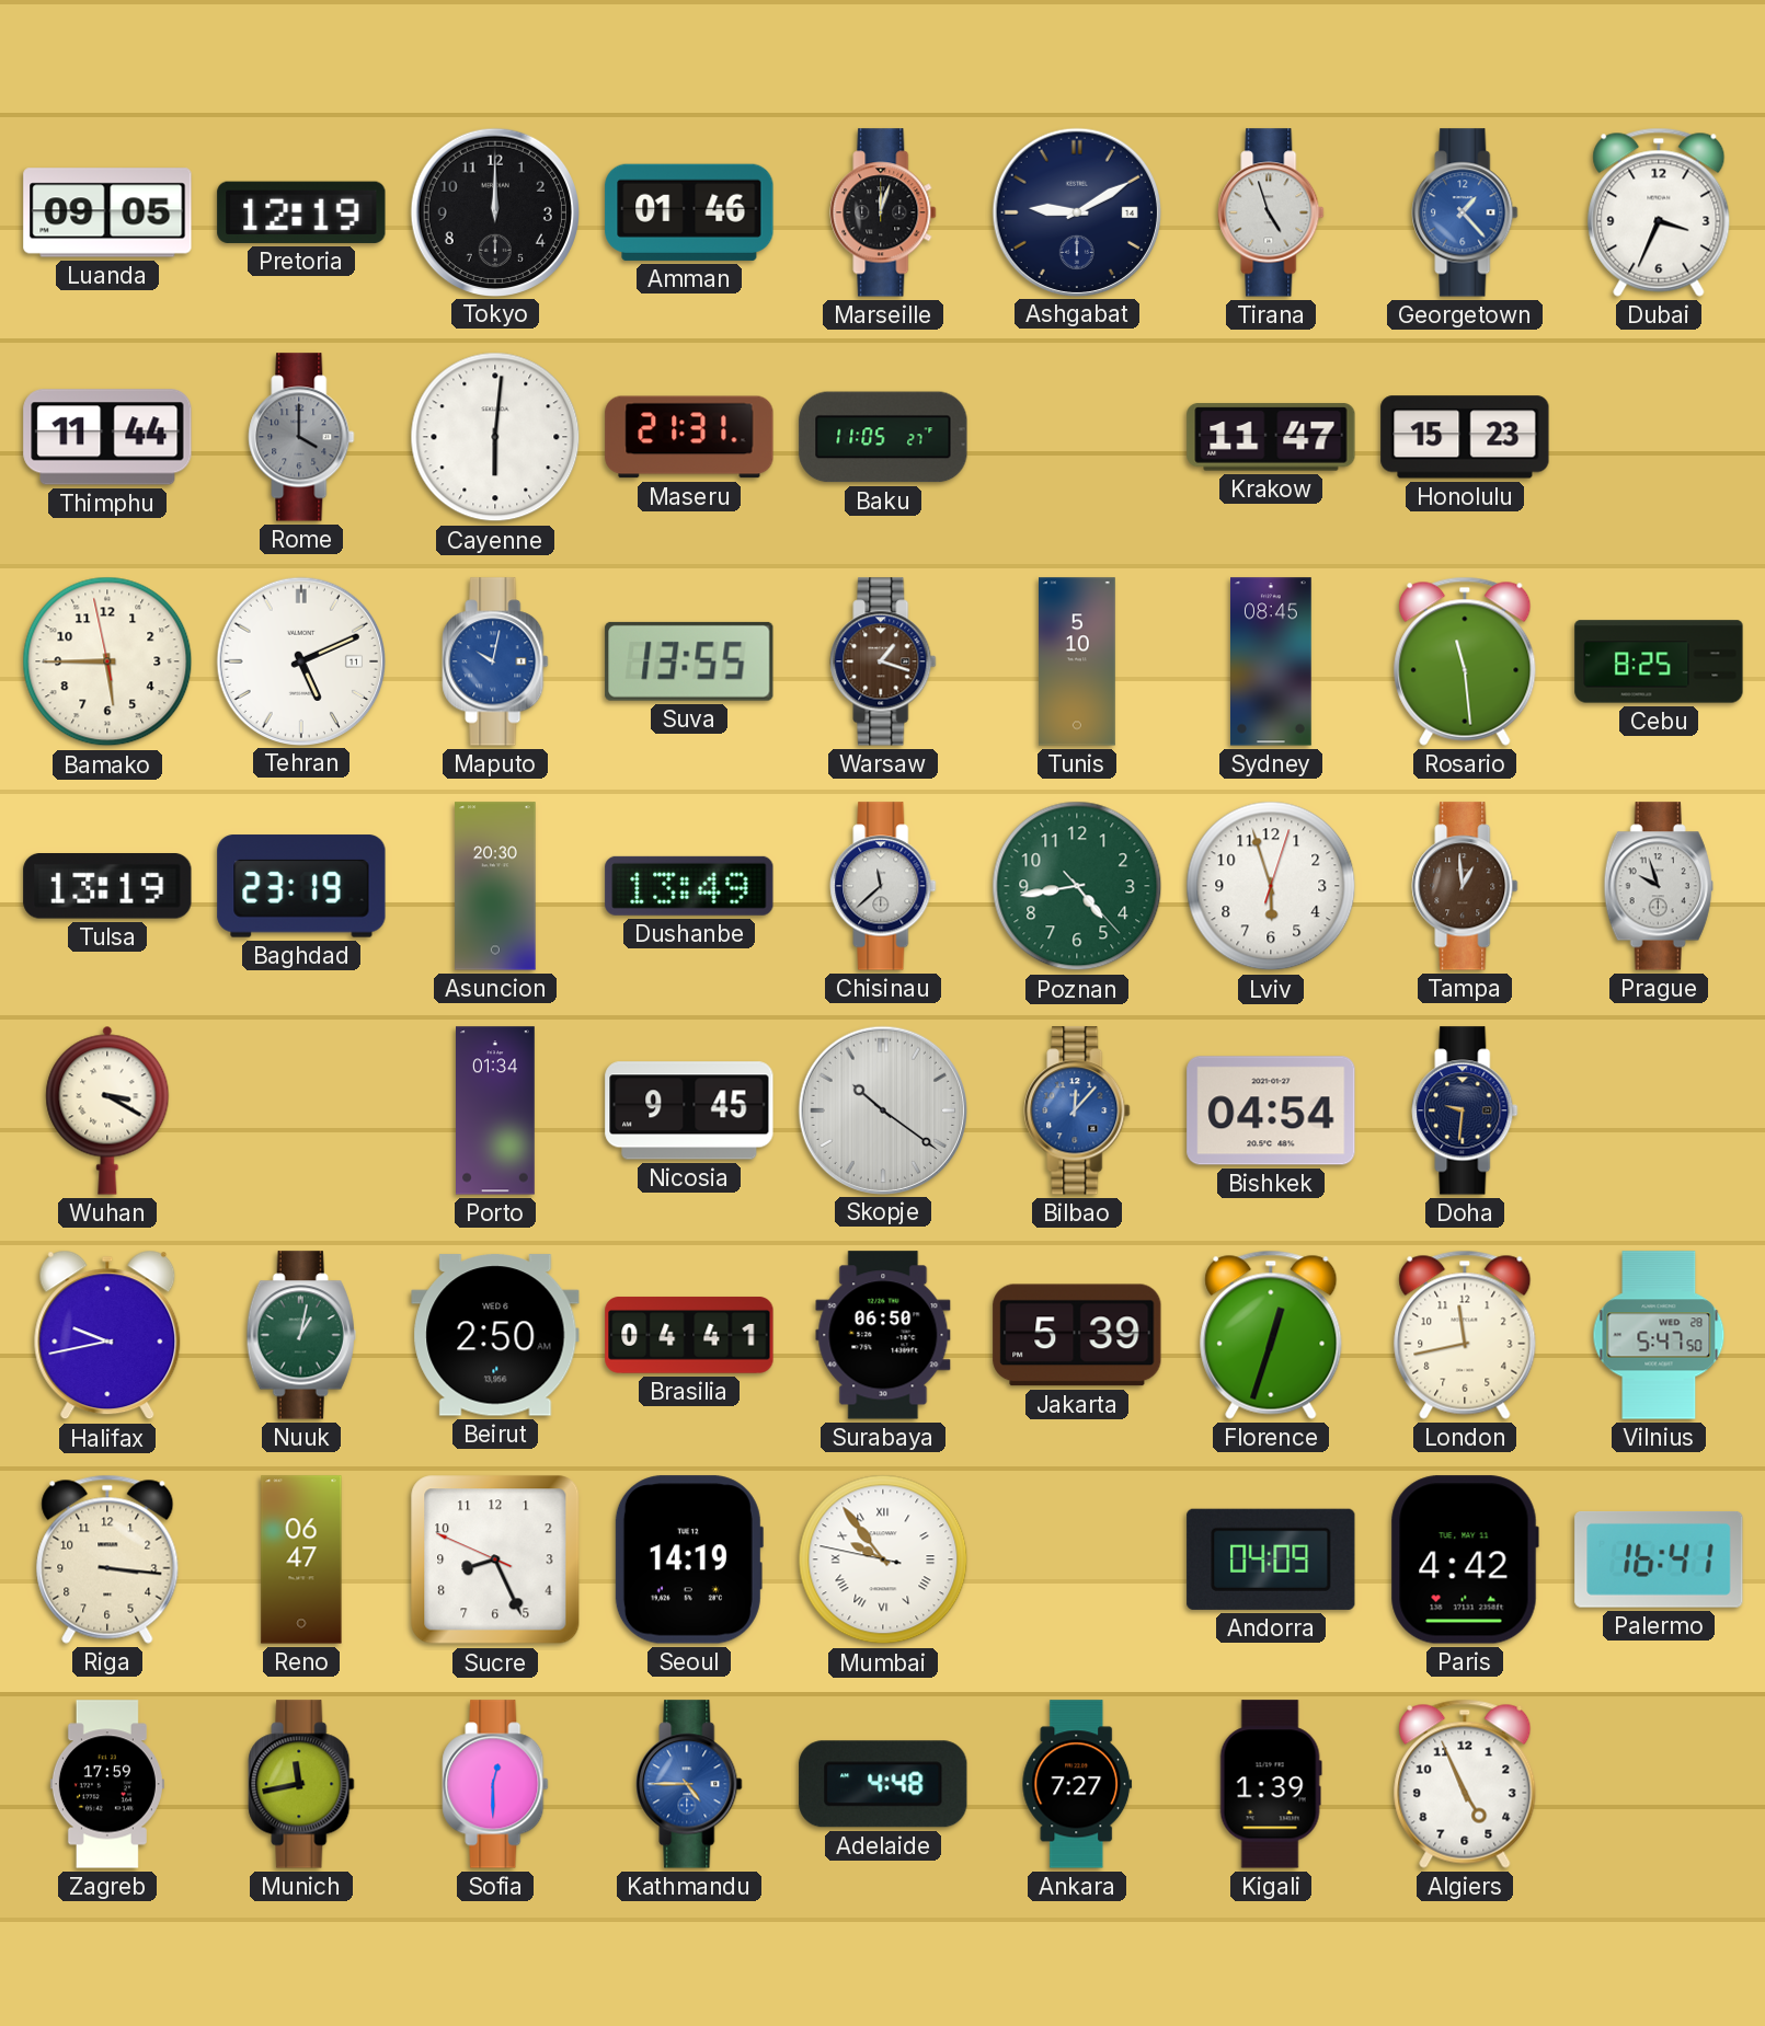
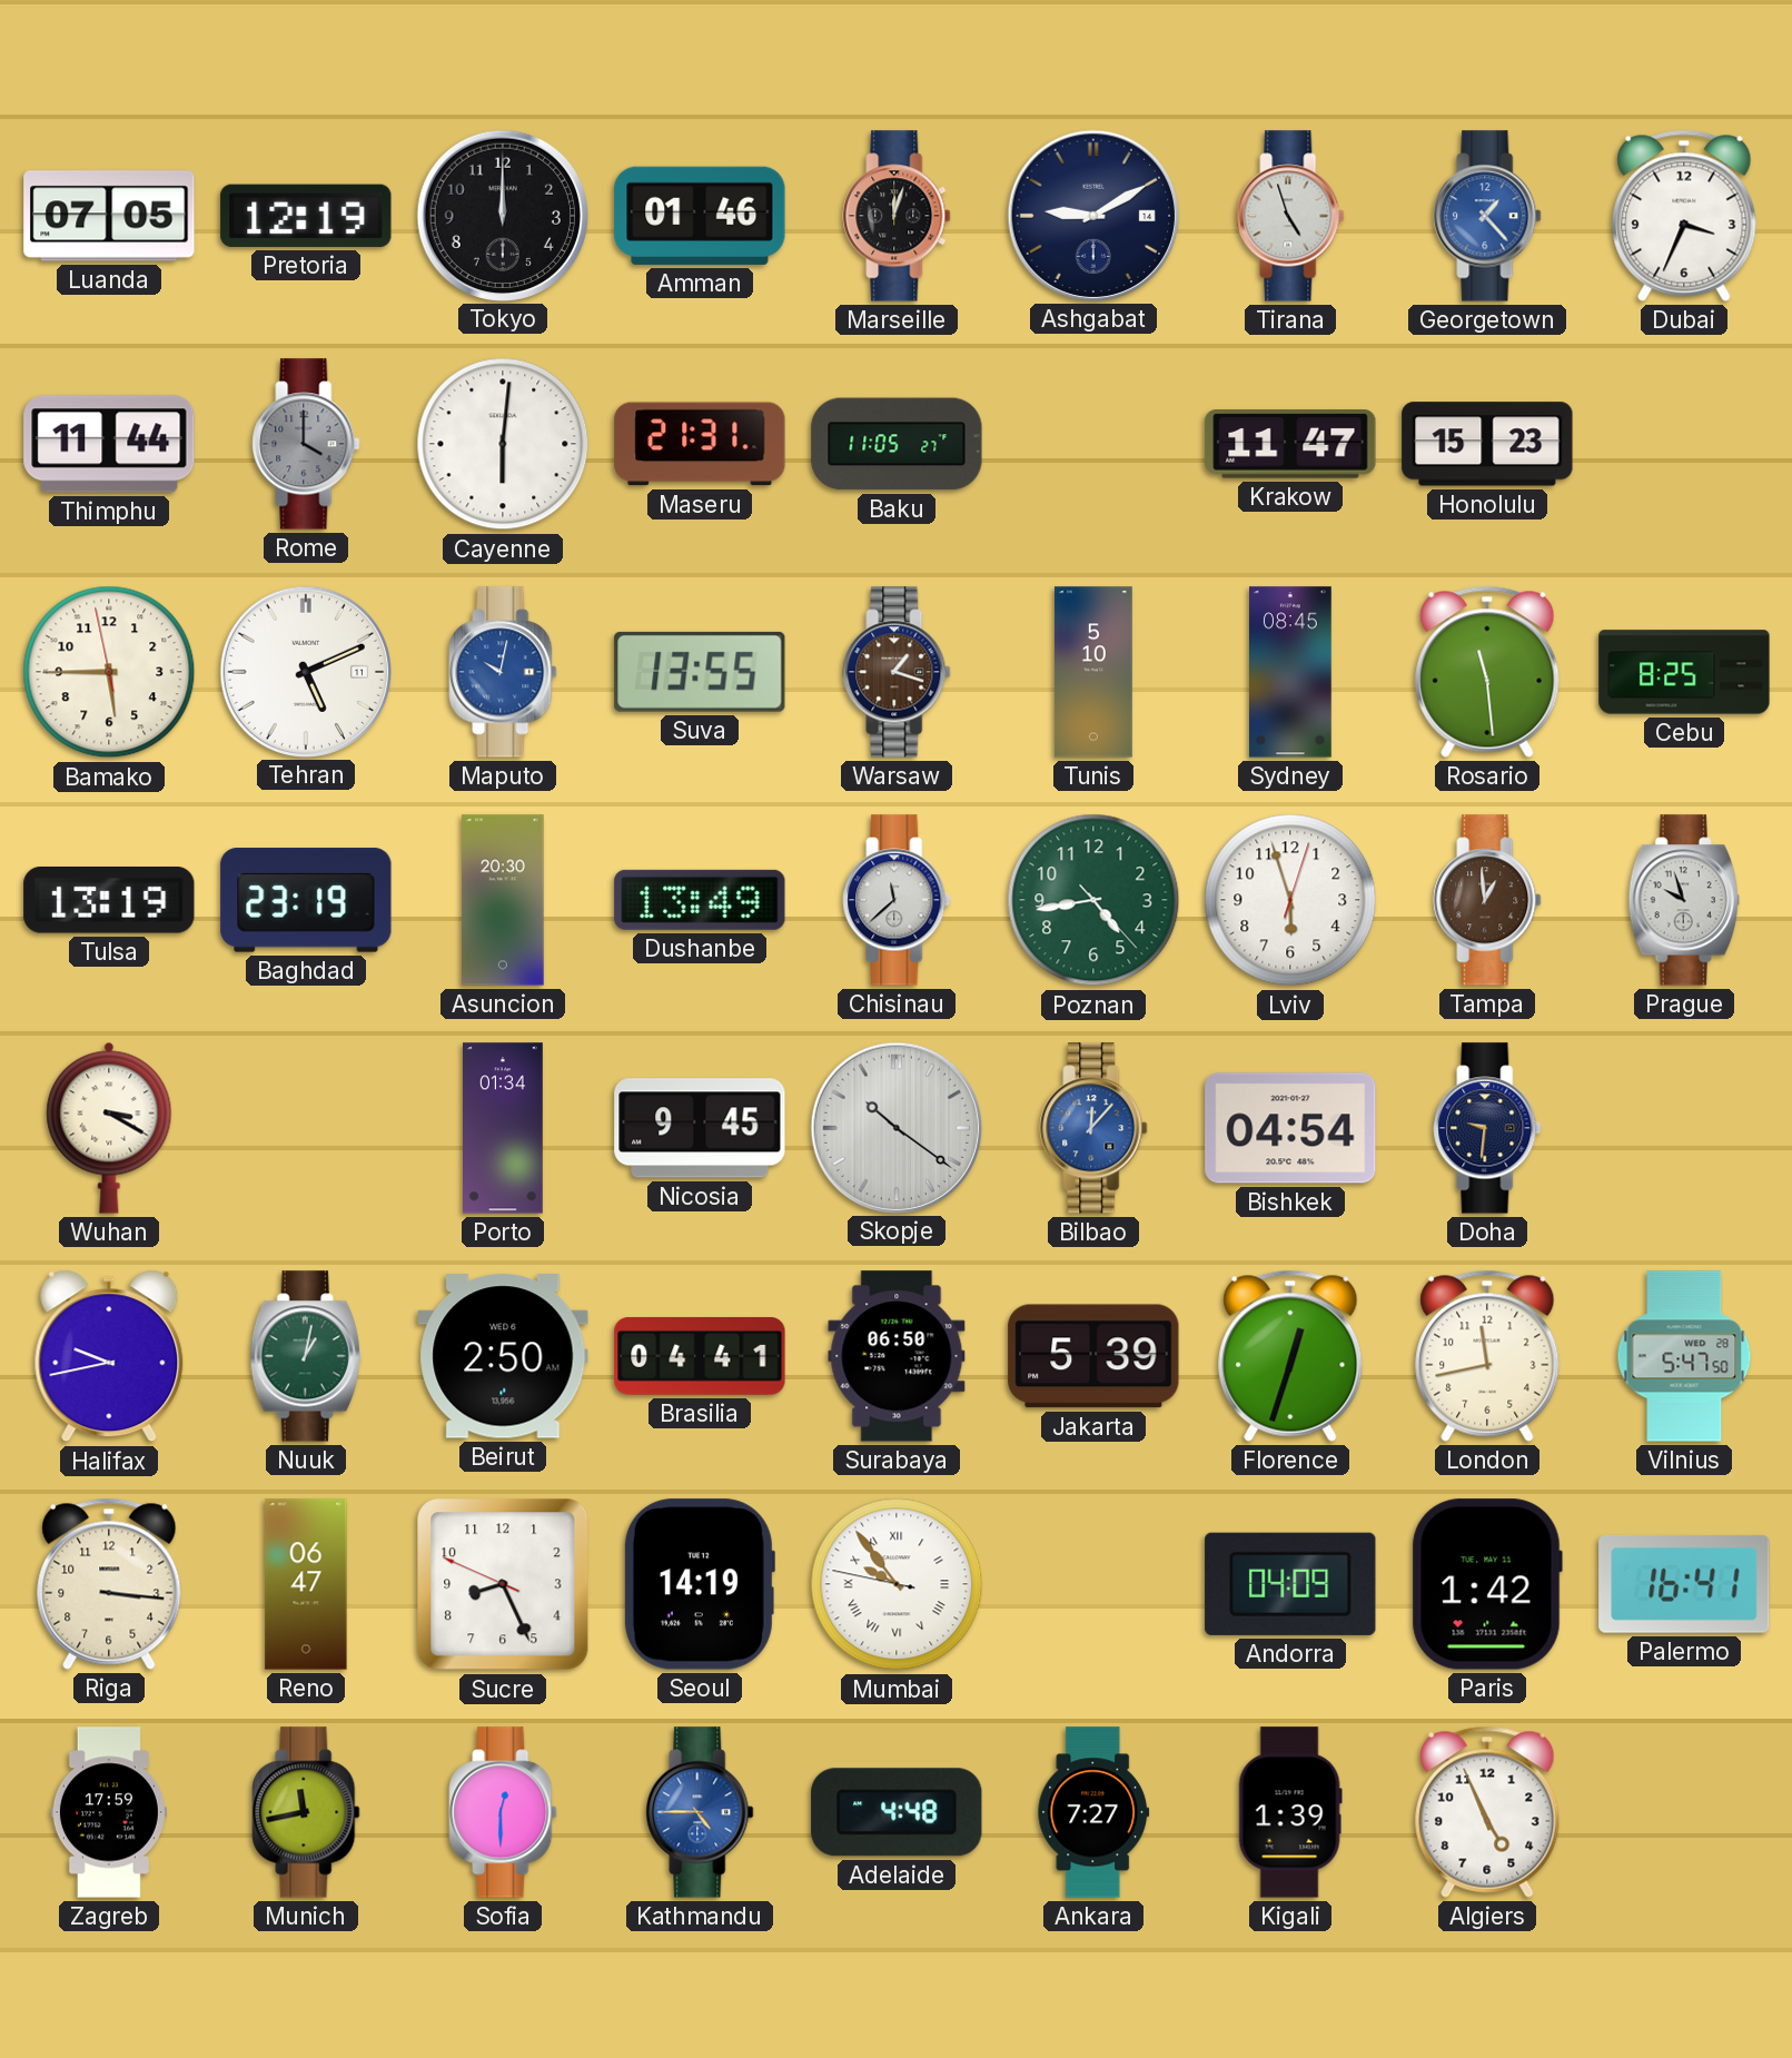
Luanda: 09:05 -> 07:05 (109, 216)
Paris: 4:42 -> 1:42 (1487, 1584)
